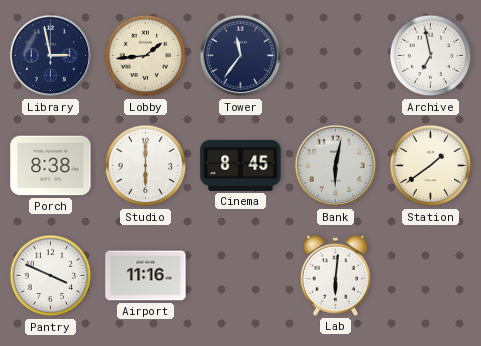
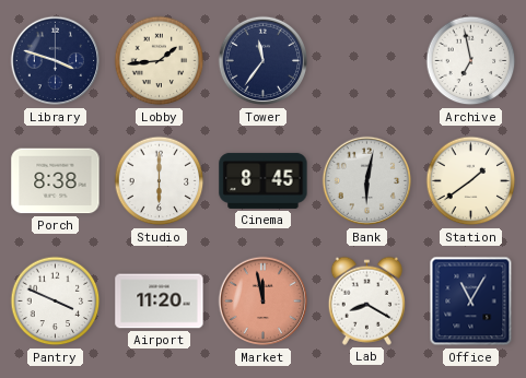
Library: 2:58 -> 3:48 (56, 61)
Airport: 11:16 -> 11:20 (160, 302)
Market: none -> 11:58 (264, 302)
Lab: 6:01 -> 8:20 (366, 300)
Office: none -> 11:05 (471, 302)
